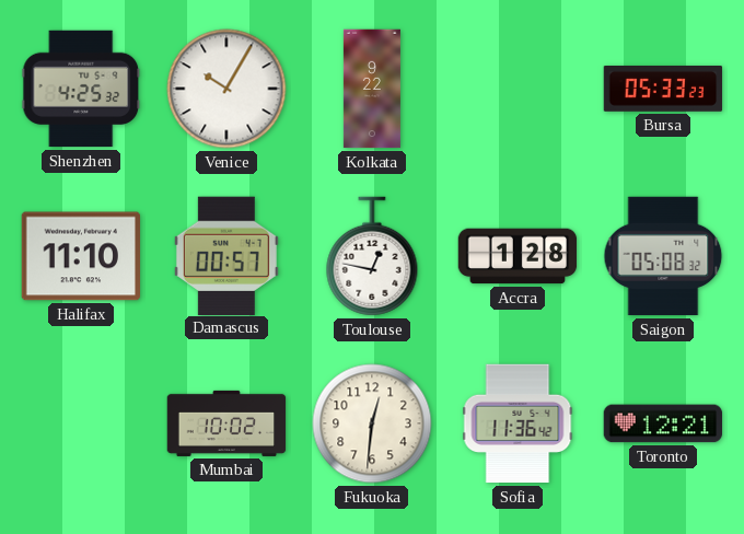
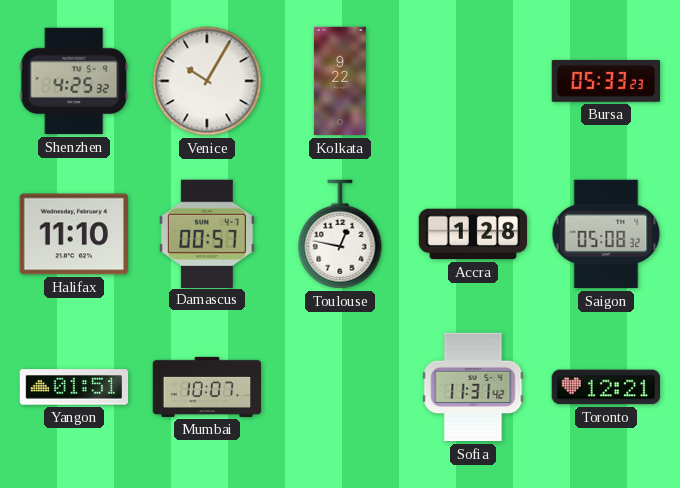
Yangon: none -> 01:51 (74, 387)
Mumbai: 10:02 -> 10:07 (207, 387)
Fukuoka: 12:31 -> none (372, 423)
Sofia: 11:36 -> 11:31 (473, 387)
